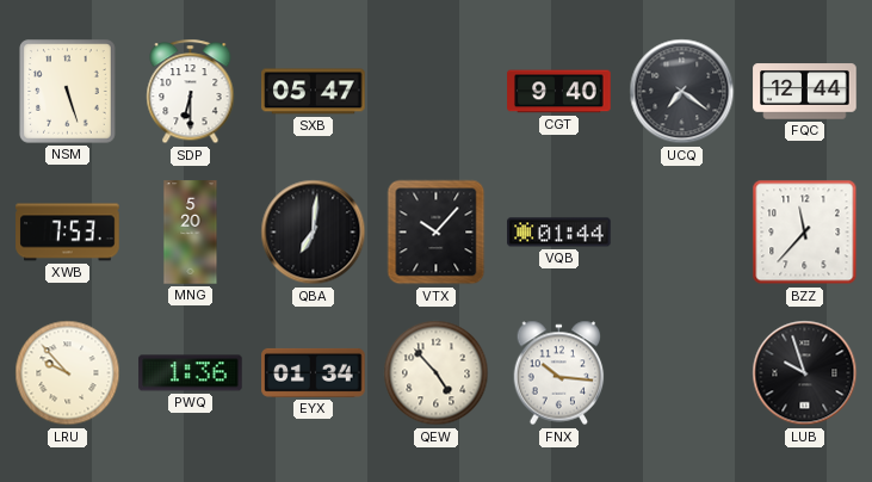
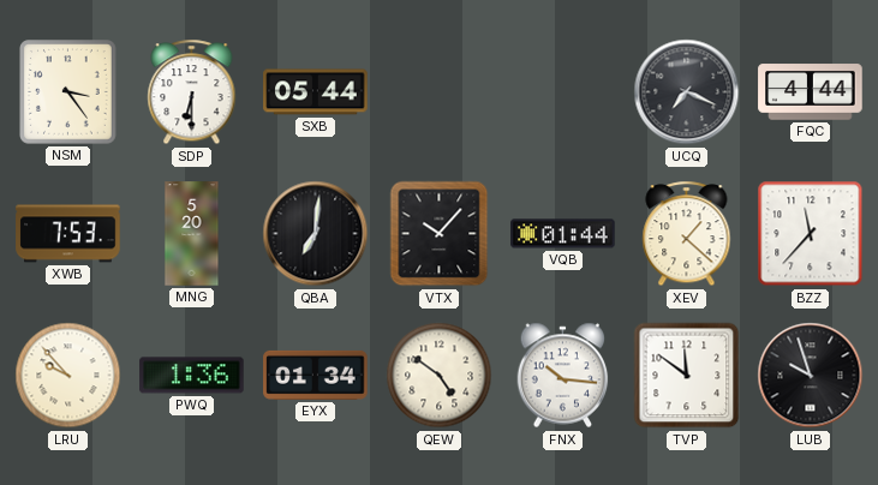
NSM: 5:27 -> 3:24 (68, 92)
SXB: 05:47 -> 05:44 (316, 92)
CGT: 9:40 -> none (559, 92)
UCQ: 7:21 -> 7:19 (687, 92)
FQC: 12:44 -> 4:44 (811, 92)
XEV: none -> 1:22 (687, 234)
QEW: 4:53 -> 4:51 (440, 376)
TVP: none -> 11:51 (687, 376)
